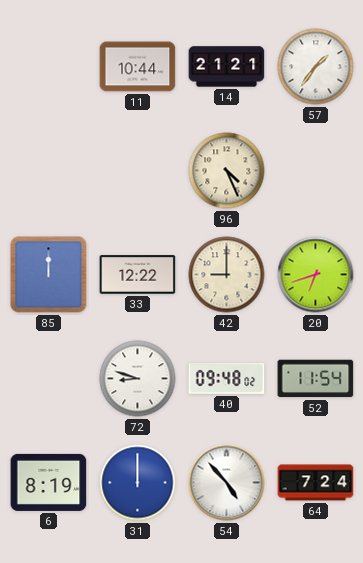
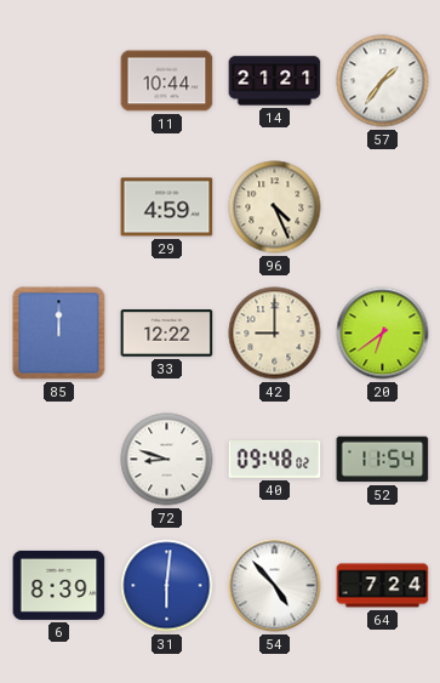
29: none -> 4:59 (167, 207)
20: 6:42 -> 6:39 (383, 334)
6: 8:19 -> 8:39 (59, 585)
31: 12:00 -> 6:01 (167, 586)
